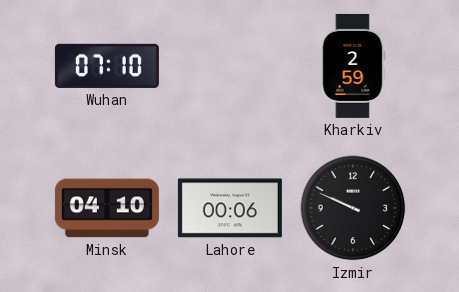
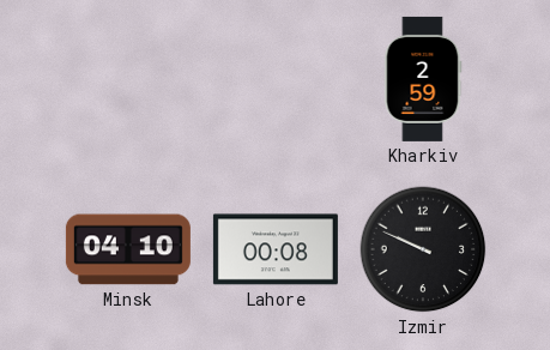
Wuhan: 07:10 -> none (107, 66)
Lahore: 00:06 -> 00:08 (276, 249)
